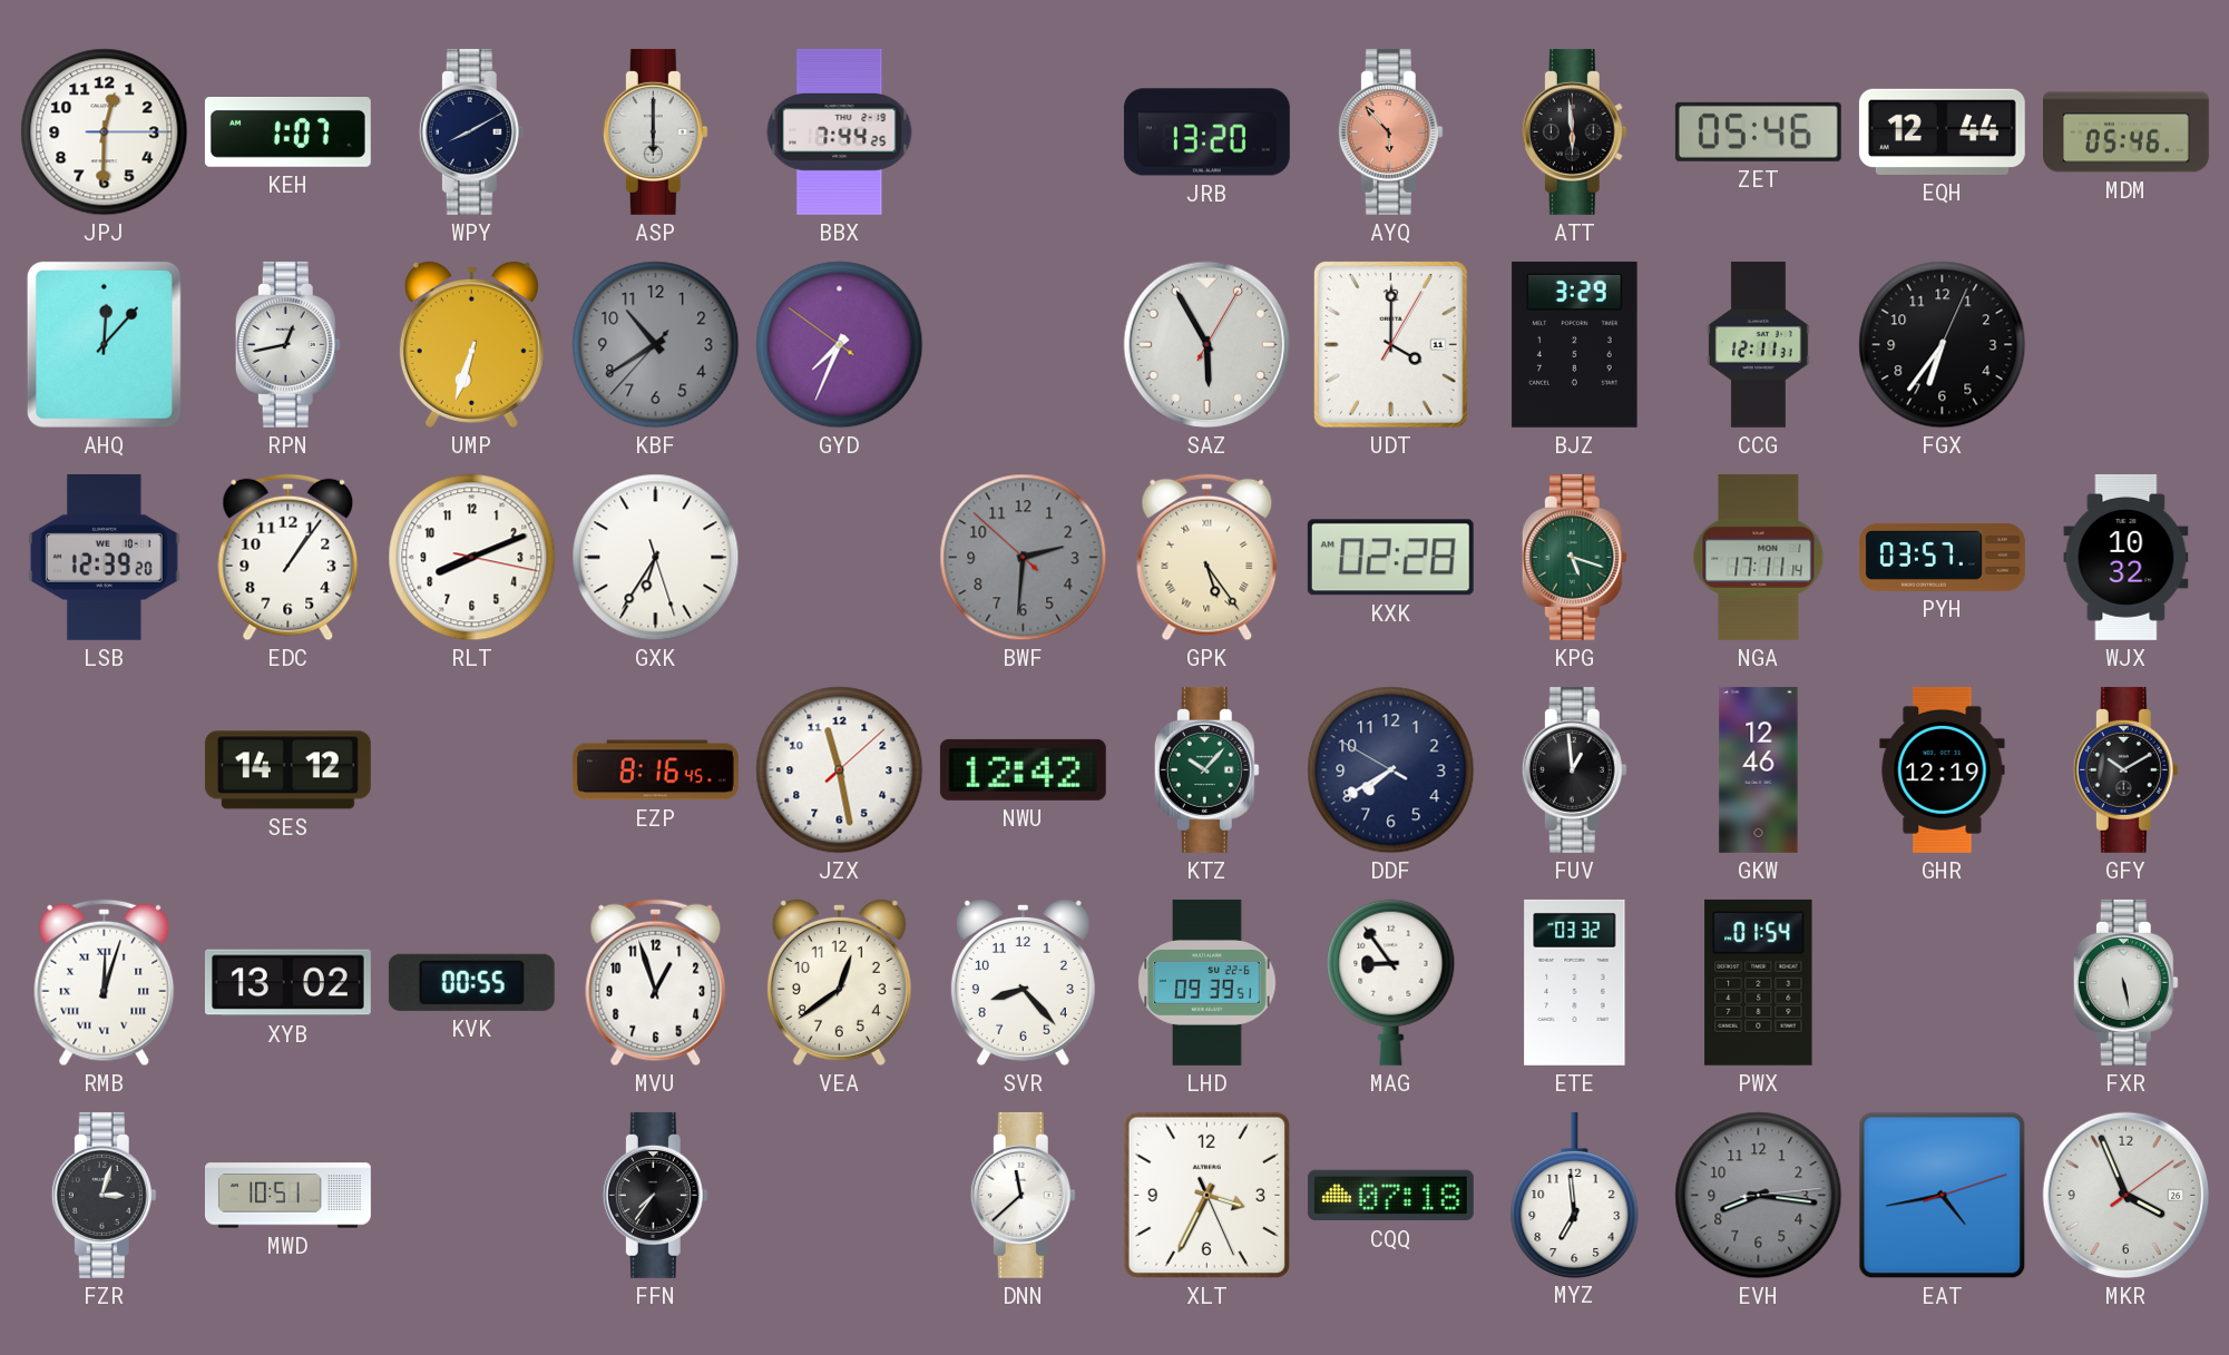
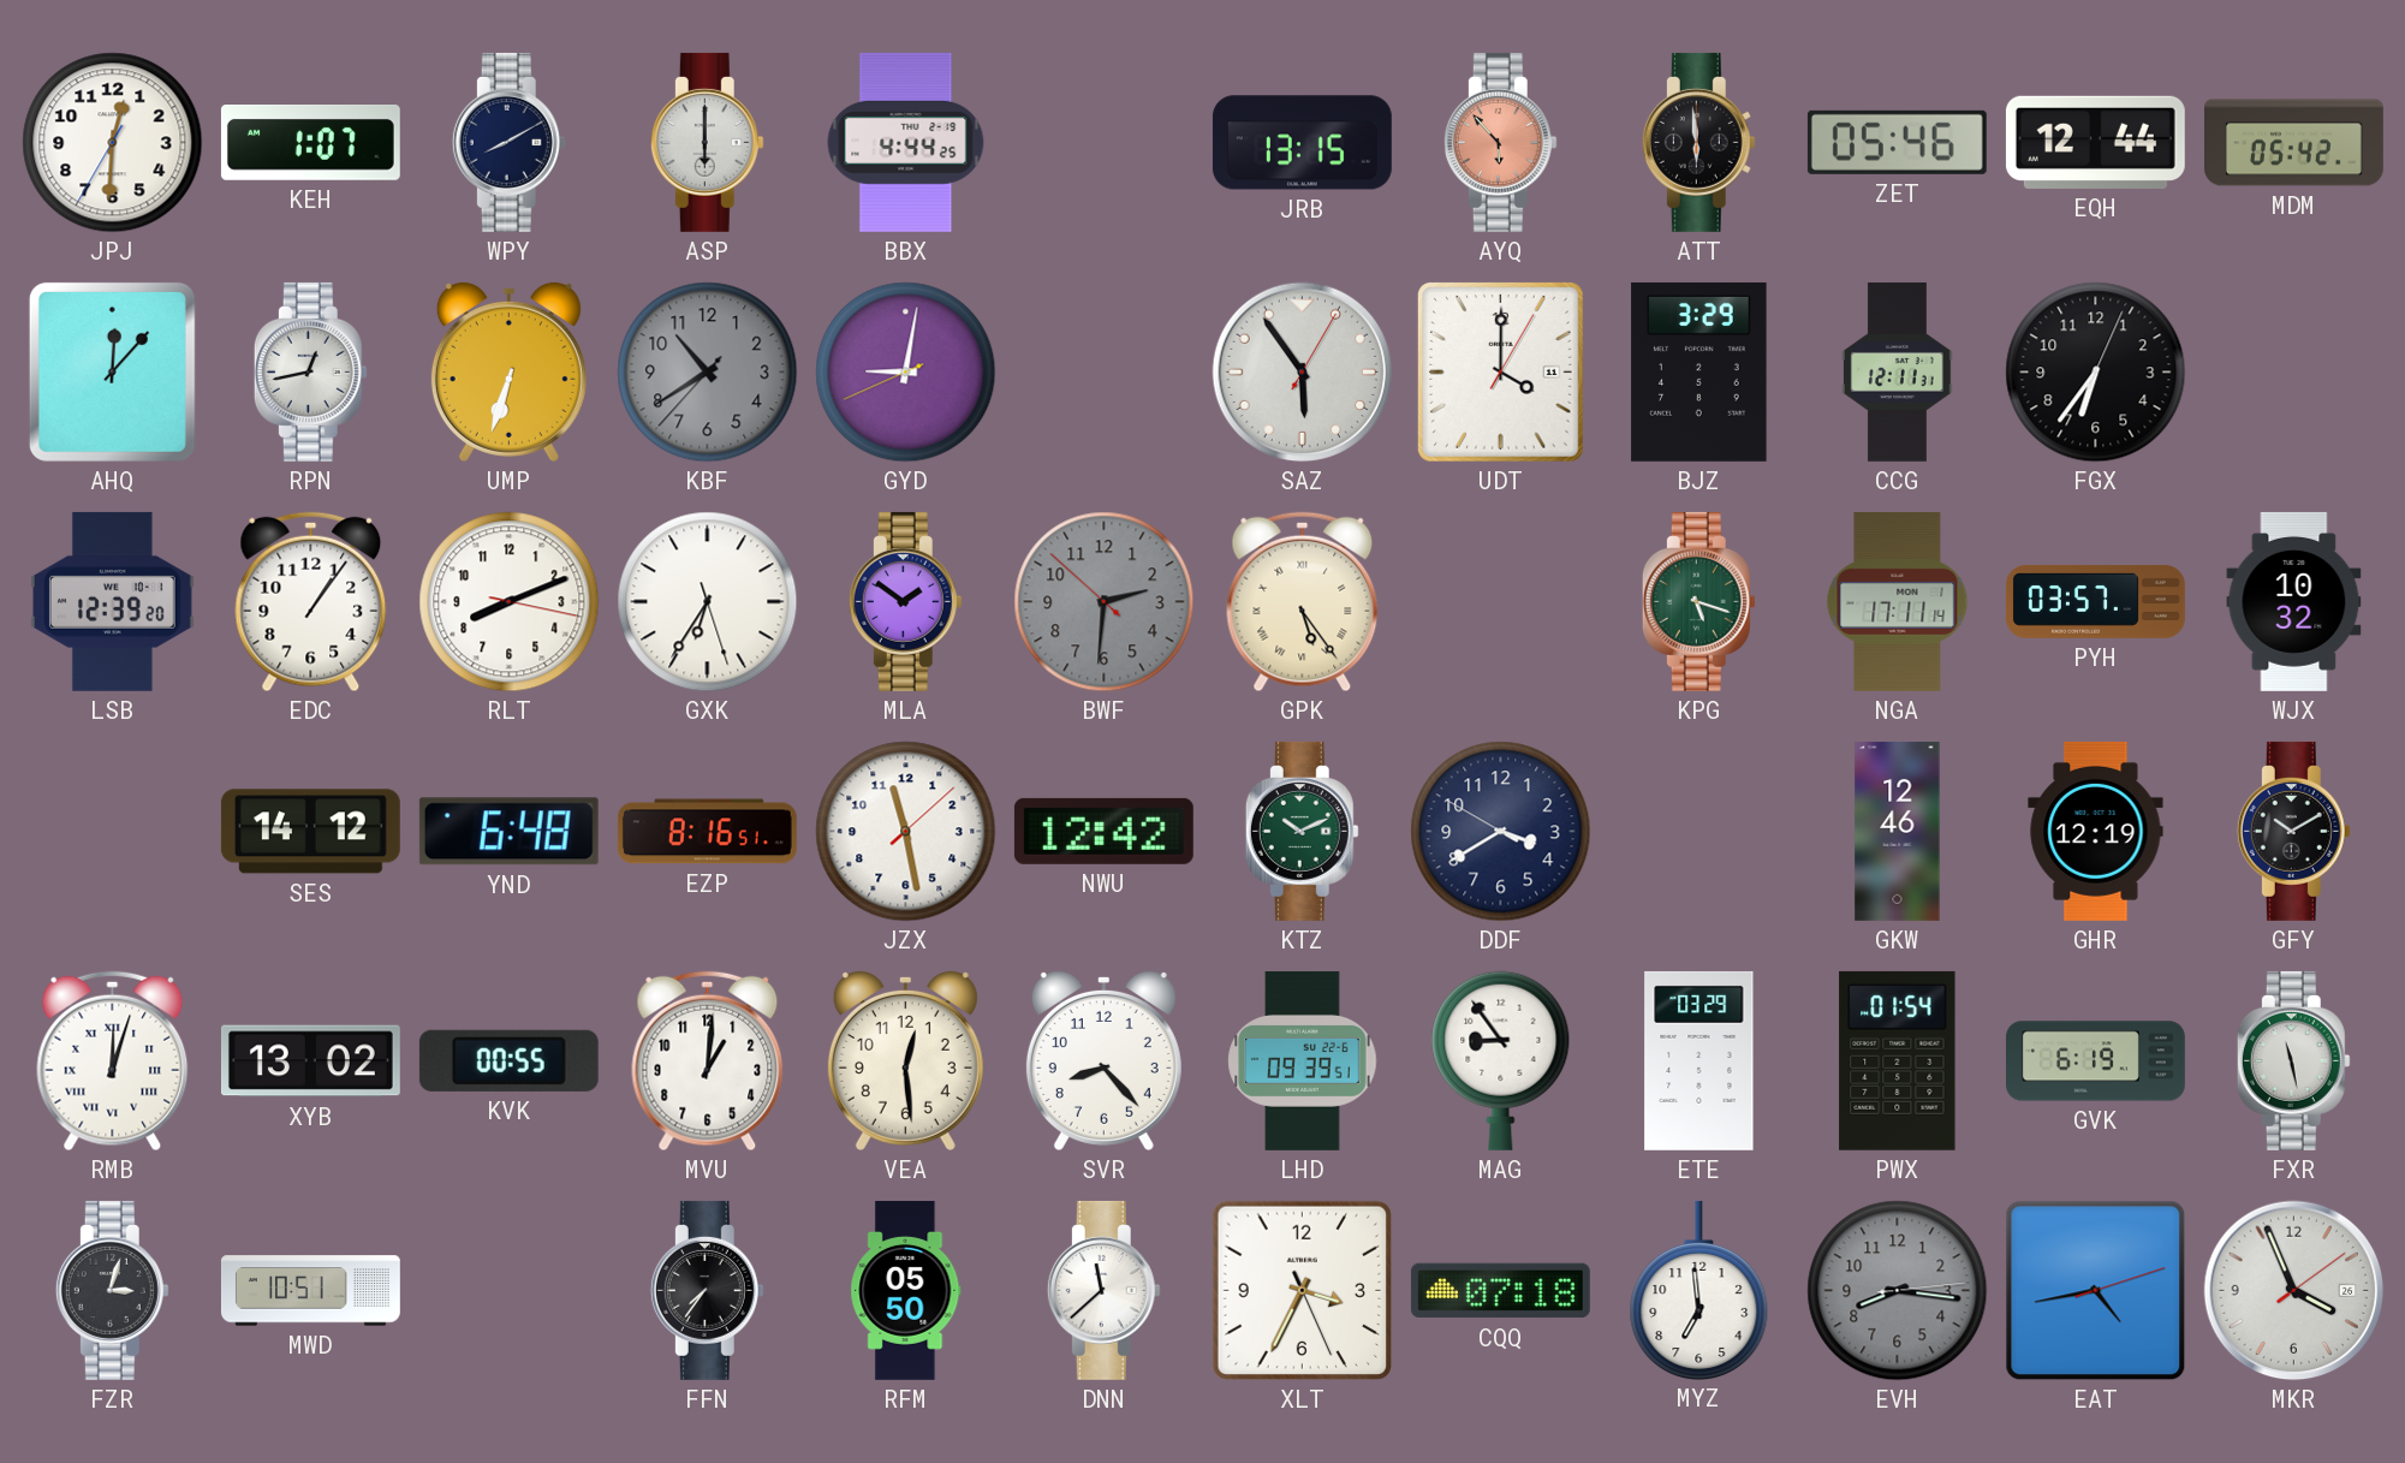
JPJ: 12:30:15 -> 12:30:35 (113, 143)
BBX: 7:44 -> 4:44 (906, 142)
JRB: 13:20 -> 13:15 (1302, 143)
MDM: 05:46 -> 05:42 (2294, 143)
GYD: 7:33 -> 9:01 (906, 373)
SAZ: 5:55 -> 5:54 (1303, 373)
MLA: none -> 1:51 (905, 601)
KXK: 02:28 -> none (1390, 558)
YND: none -> 6:48 (508, 832)
EZP: 8:16:45 -> 8:16:51 (707, 832)
KTZ: 10:07 -> 10:11 (1302, 831)
DDF: 7:39 -> 3:39 (1501, 832)
FUV: 12:59 -> none (1574, 769)
MVU: 12:57 -> 1:01 (708, 1061)
VEA: 12:39 -> 12:29 (905, 1060)
ETE: 03:32 -> 03:29 (1699, 1060)
GVK: none -> 6:19 (2096, 1061)
FXR: 5:28 -> 11:28 (2293, 1060)
RFM: none -> 05:50 (906, 1290)
